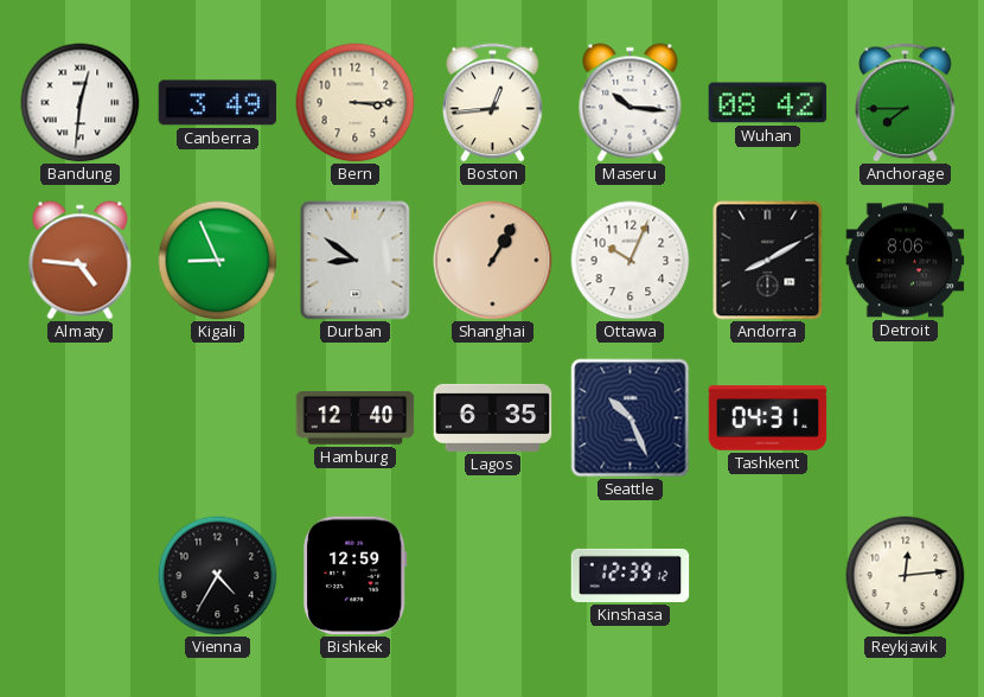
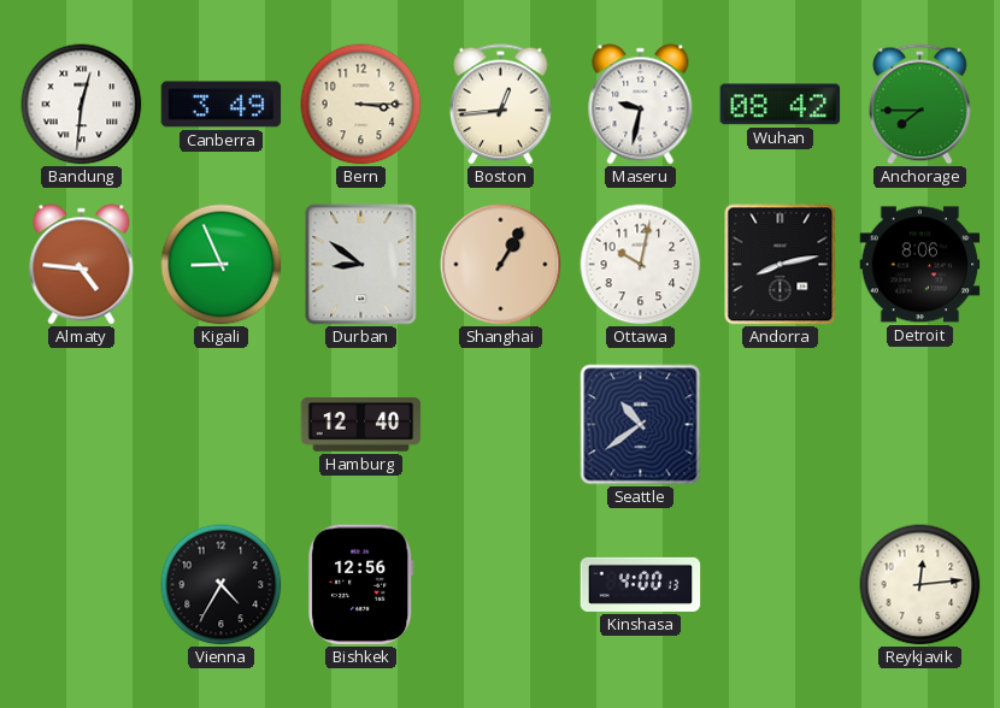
Maseru: 10:16 -> 9:32 (641, 105)
Ottawa: 10:04 -> 10:02 (641, 265)
Andorra: 8:10 -> 8:13 (781, 265)
Lagos: 6:35 -> none (493, 417)
Seattle: 10:26 -> 10:39 (641, 425)
Tashkent: 04:31 -> none (768, 418)
Bishkek: 12:59 -> 12:56 (361, 585)
Kinshasa: 12:39 -> 4:00 (641, 584)
